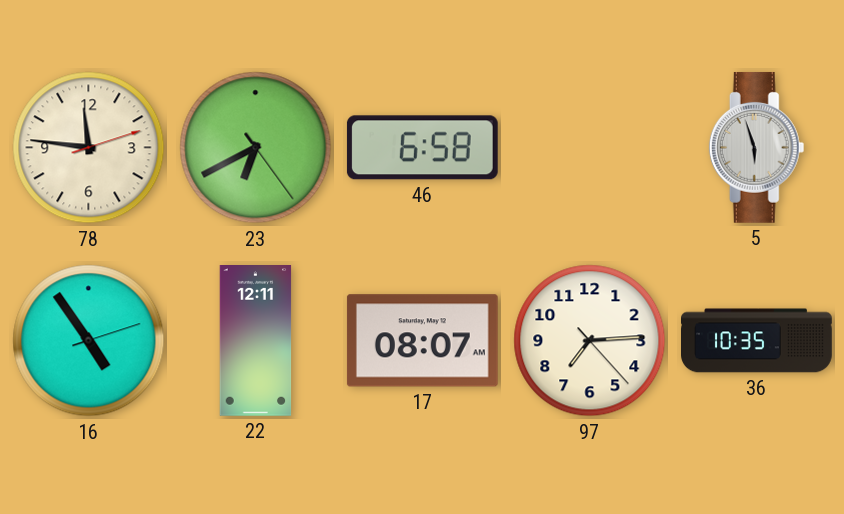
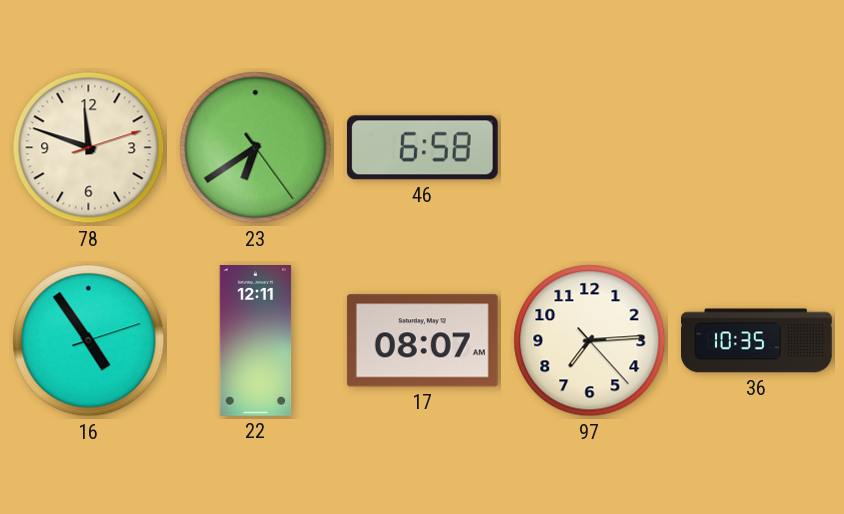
78: 11:46 -> 11:48 (89, 148)
23: 6:40 -> 6:39 (256, 148)
5: 5:57 -> none (757, 147)
